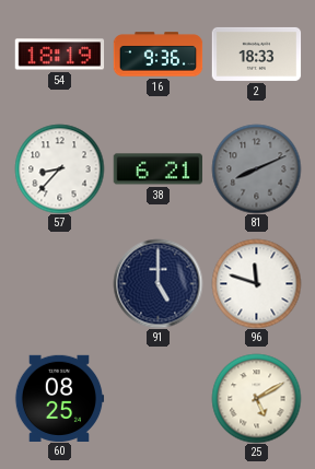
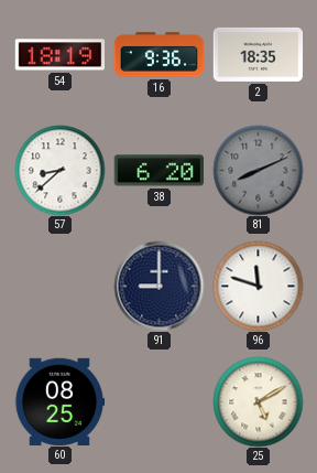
2: 18:33 -> 18:35 (258, 54)
57: 8:37 -> 8:38 (59, 170)
38: 6:21 -> 6:20 (158, 171)
91: 5:00 -> 9:00 (158, 286)
